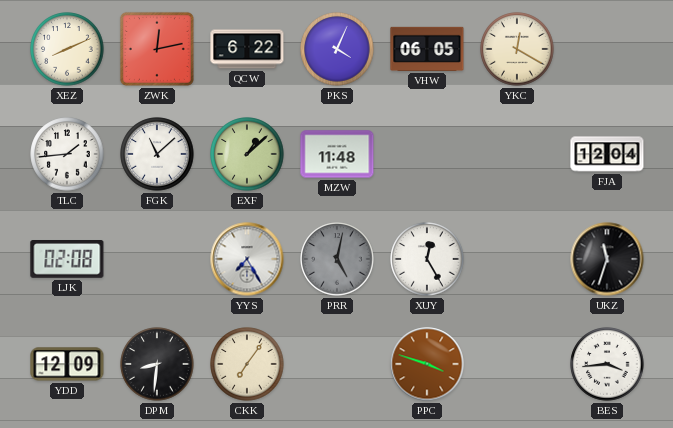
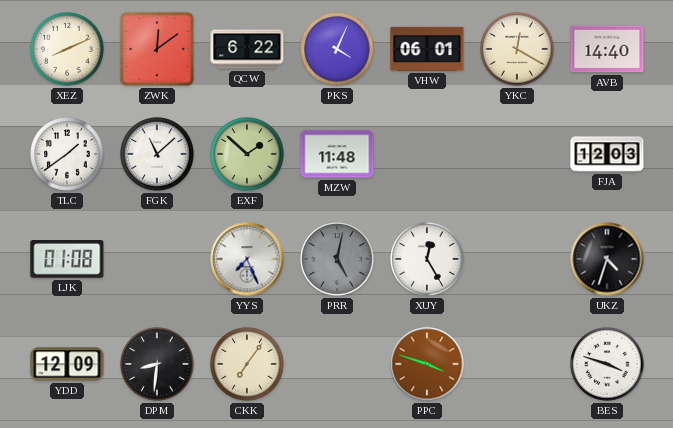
ZWK: 12:13 -> 12:09 (157, 49)
VHW: 06:05 -> 06:01 (427, 49)
AVB: none -> 14:40 (607, 49)
TLC: 1:44 -> 1:39 (67, 154)
EXF: 1:08 -> 1:52 (247, 154)
FJA: 12:04 -> 12:03 (607, 154)
LJK: 02:08 -> 01:08 (67, 260)
YYS: 7:25 -> 7:26 (247, 259)
UKZ: 11:33 -> 4:33 (607, 259)
BES: 3:44 -> 3:48 (607, 364)
